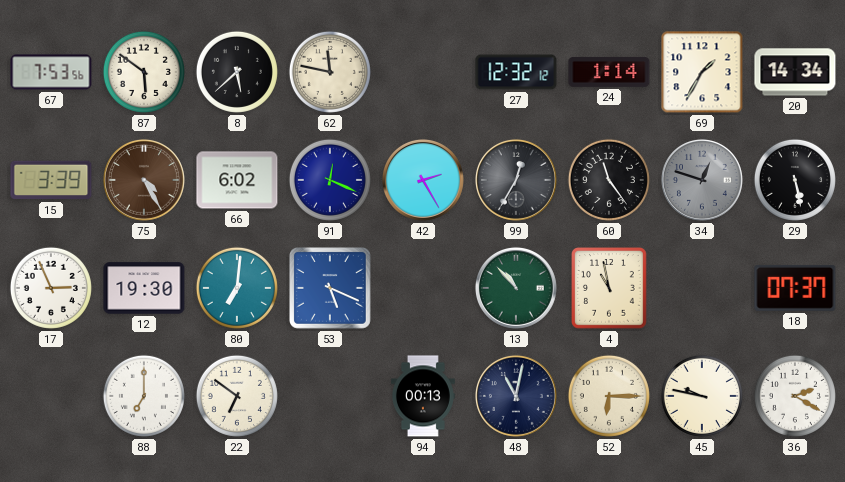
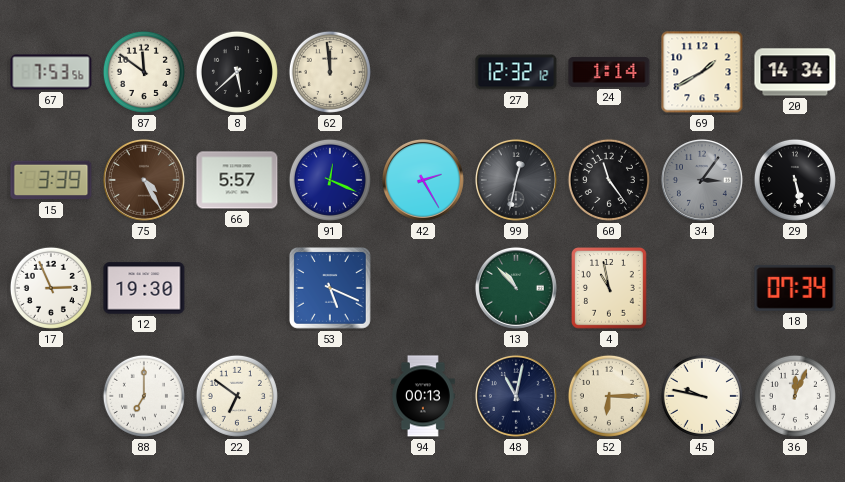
87: 5:51 -> 11:51 (144, 72)
62: 11:47 -> 11:59 (330, 72)
69: 1:35 -> 1:40 (702, 72)
66: 6:02 -> 5:57 (237, 180)
99: 12:35 -> 12:32 (516, 180)
34: 12:48 -> 3:06 (702, 180)
80: 7:01 -> none (237, 288)
18: 07:37 -> 07:34 (795, 288)
36: 2:20 -> 12:04 (795, 396)
